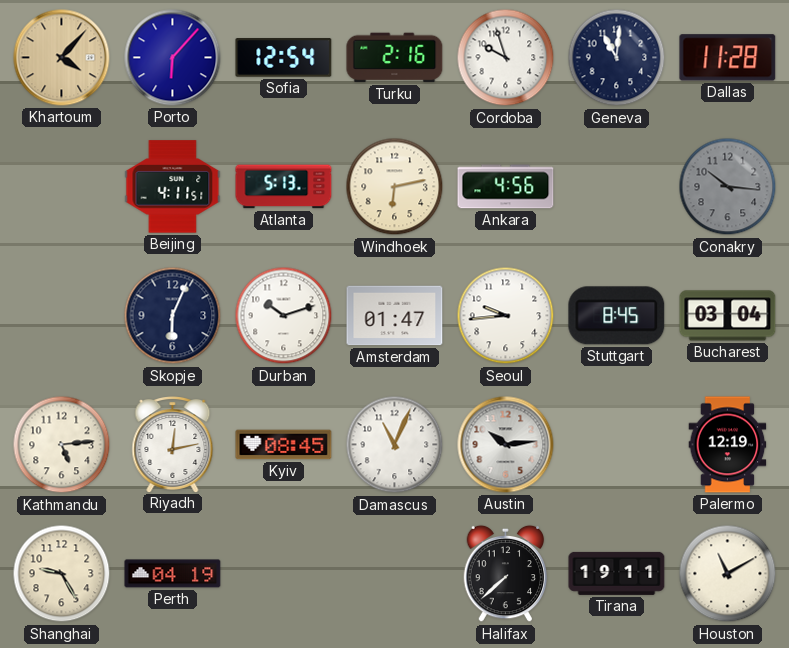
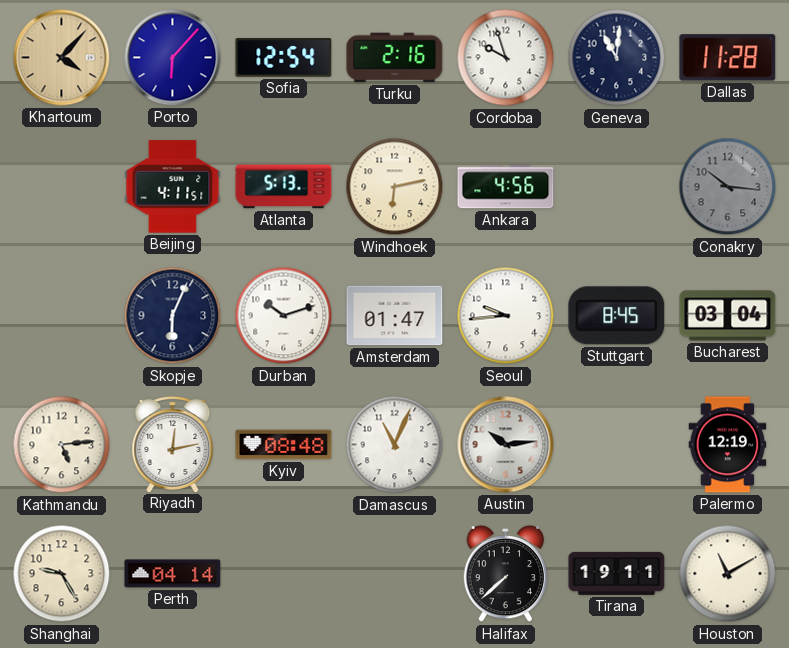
Kyiv: 08:45 -> 08:48 (284, 445)
Perth: 04:19 -> 04:14 (173, 574)
